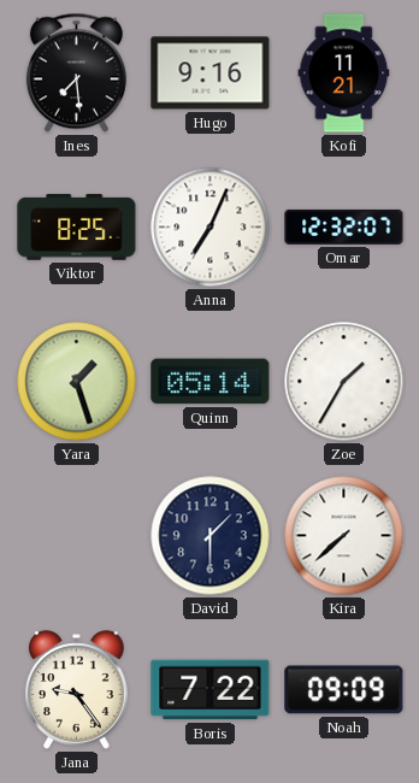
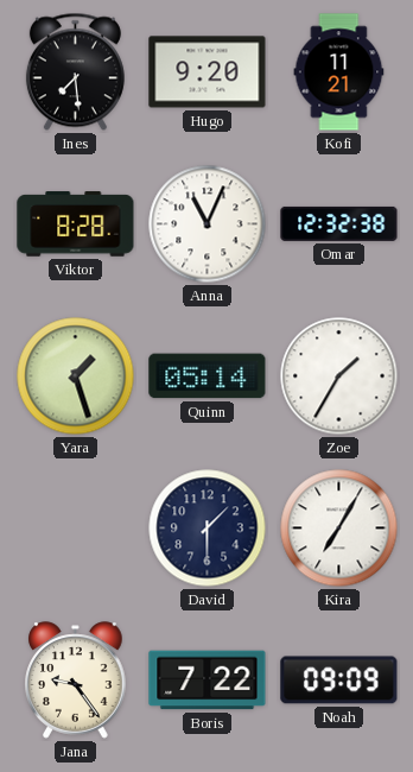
Hugo: 9:16 -> 9:20 (208, 72)
Viktor: 8:25 -> 8:28 (76, 224)
Anna: 7:04 -> 11:04 (208, 224)
Omar: 12:32:07 -> 12:32:38 (339, 223)
Kira: 7:38 -> 7:05 (339, 529)
